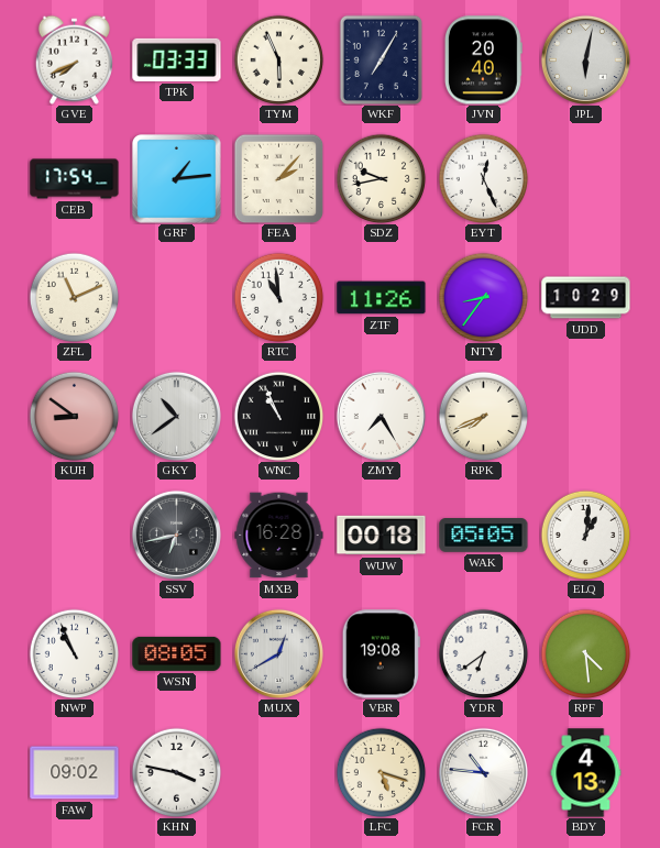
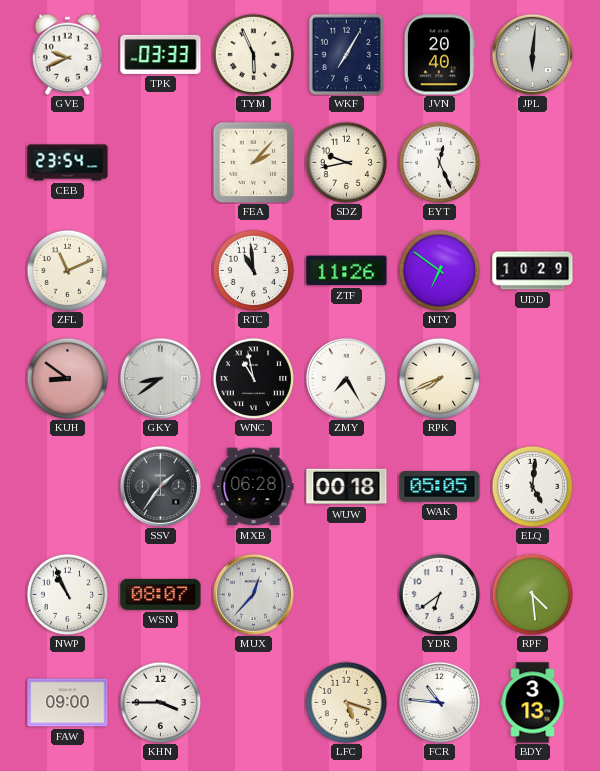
GVE: 7:41 -> 9:41 (67, 54)
JPL: 6:02 -> 6:01 (532, 54)
CEB: 17:54 -> 23:54 (68, 163)
GRF: 1:14 -> none (177, 179)
NTY: 8:36 -> 6:51 (439, 270)
GKY: 10:39 -> 8:39 (160, 378)
WNC: 10:56 -> 10:58 (253, 378)
SSV: 6:43 -> 1:36 (160, 486)
MXB: 16:28 -> 06:28 (254, 487)
ELQ: 1:01 -> 5:01 (532, 486)
WSN: 08:05 -> 08:07 (161, 594)
MUX: 12:40 -> 12:37 (253, 594)
VBR: 19:08 -> none (381, 654)
FAW: 09:02 -> 09:00 (68, 703)
KHN: 3:47 -> 3:45 (160, 702)
BDY: 4:13 -> 3:13 (533, 703)
